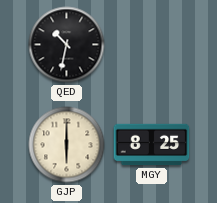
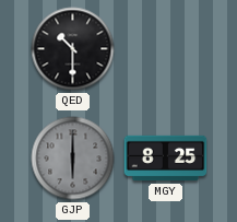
QED: 10:32 -> 10:30 (73, 49)
GJP dial: cream -> grey (73, 159)
